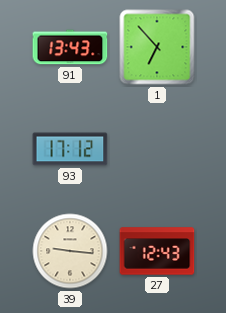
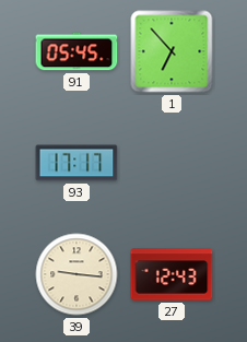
91: 13:43 -> 05:45 (77, 51)
93: 17:12 -> 17:17 (77, 163)
